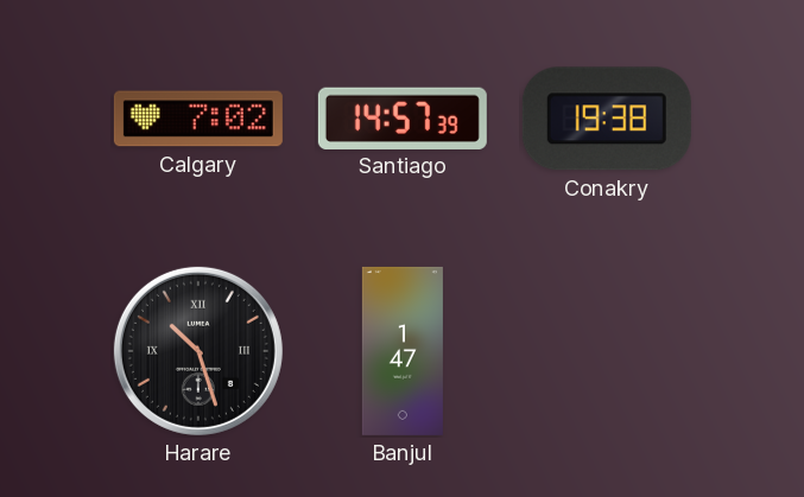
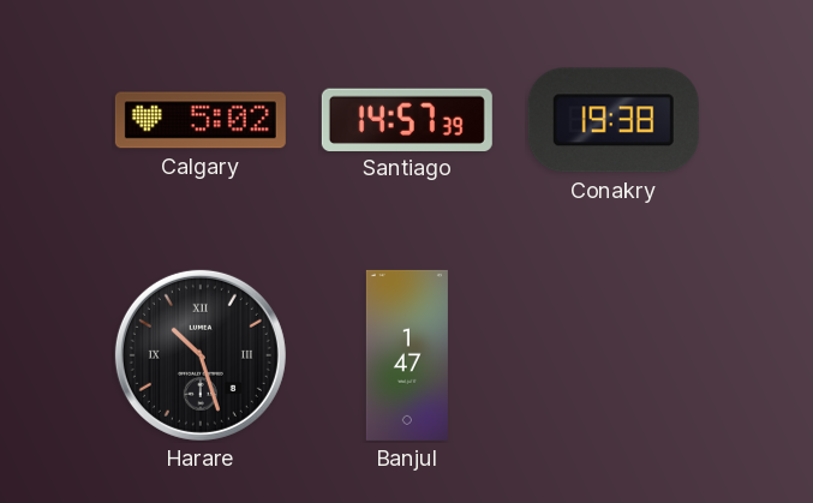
Calgary: 7:02 -> 5:02 (201, 120)
